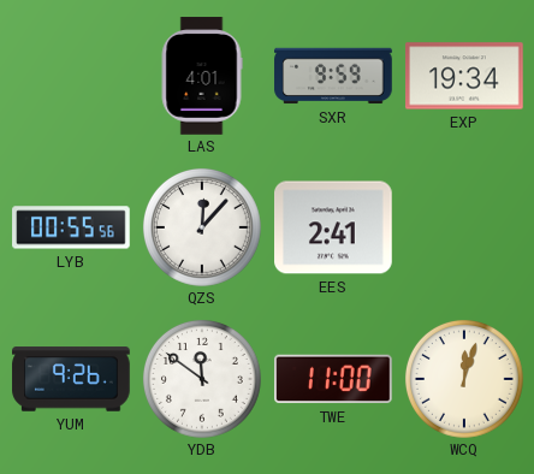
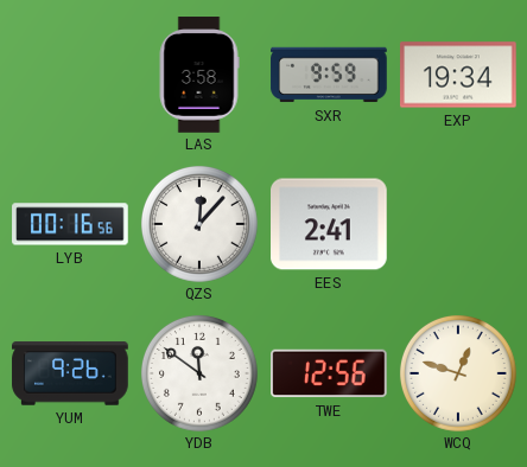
LAS: 4:01 -> 3:58 (199, 75)
LYB: 00:55 -> 00:16 (70, 224)
TWE: 11:00 -> 12:56 (330, 373)
WCQ: 12:03 -> 12:48 (458, 373)
